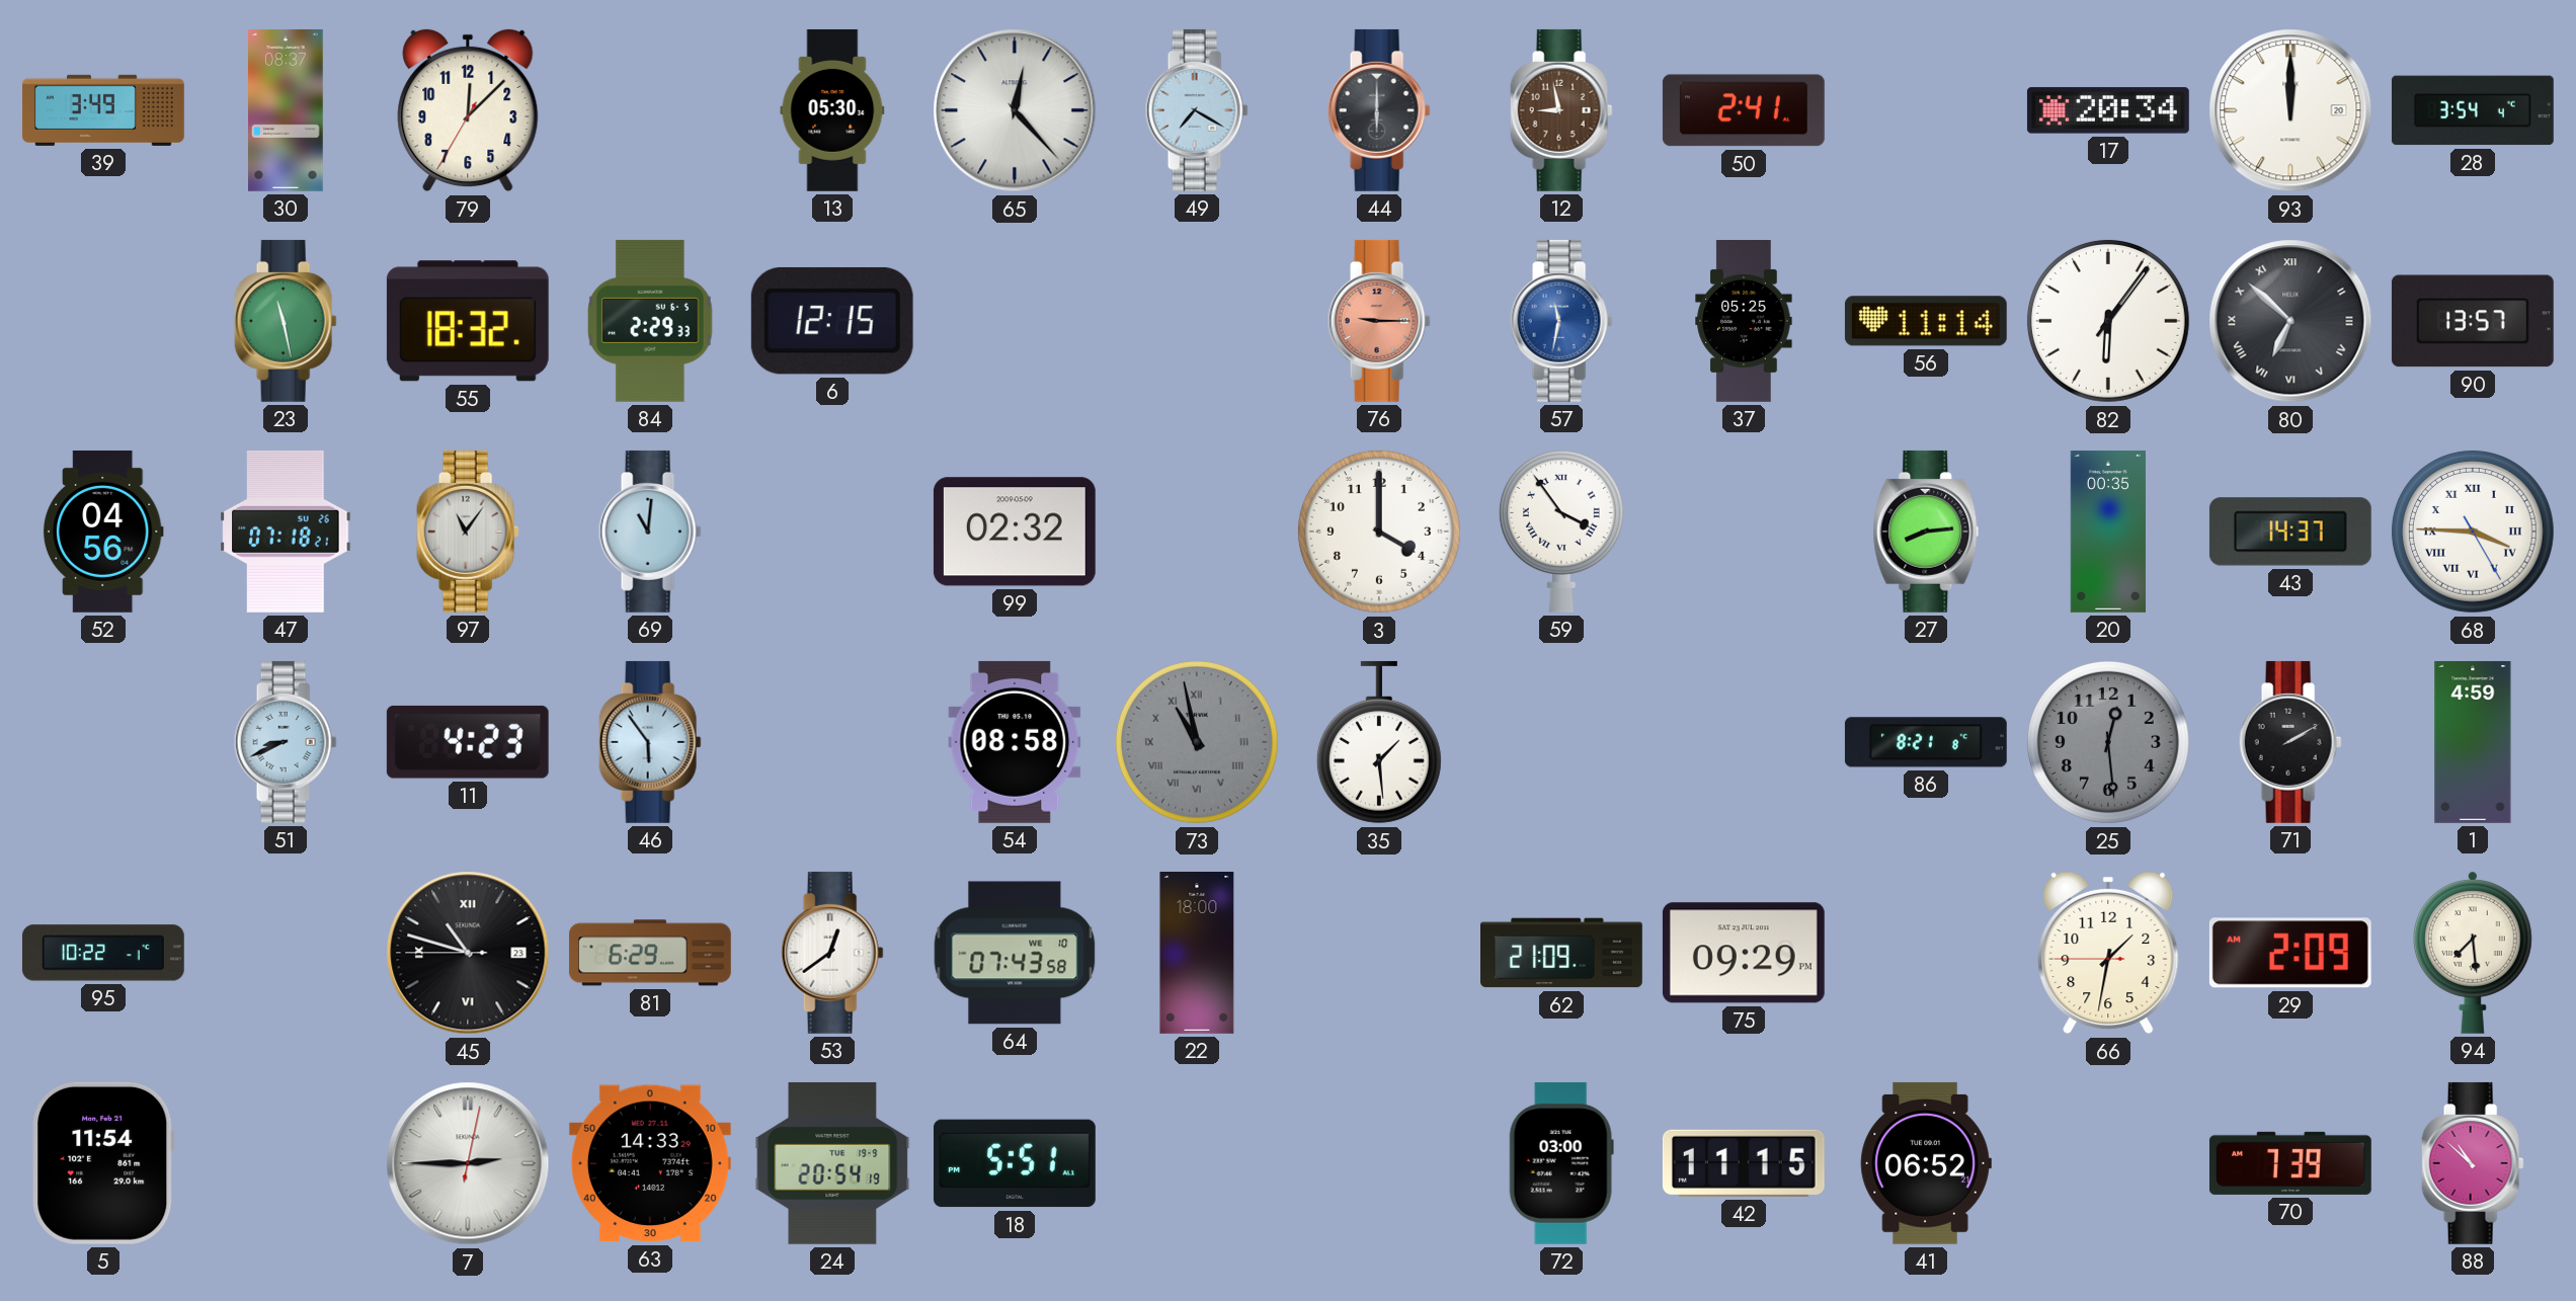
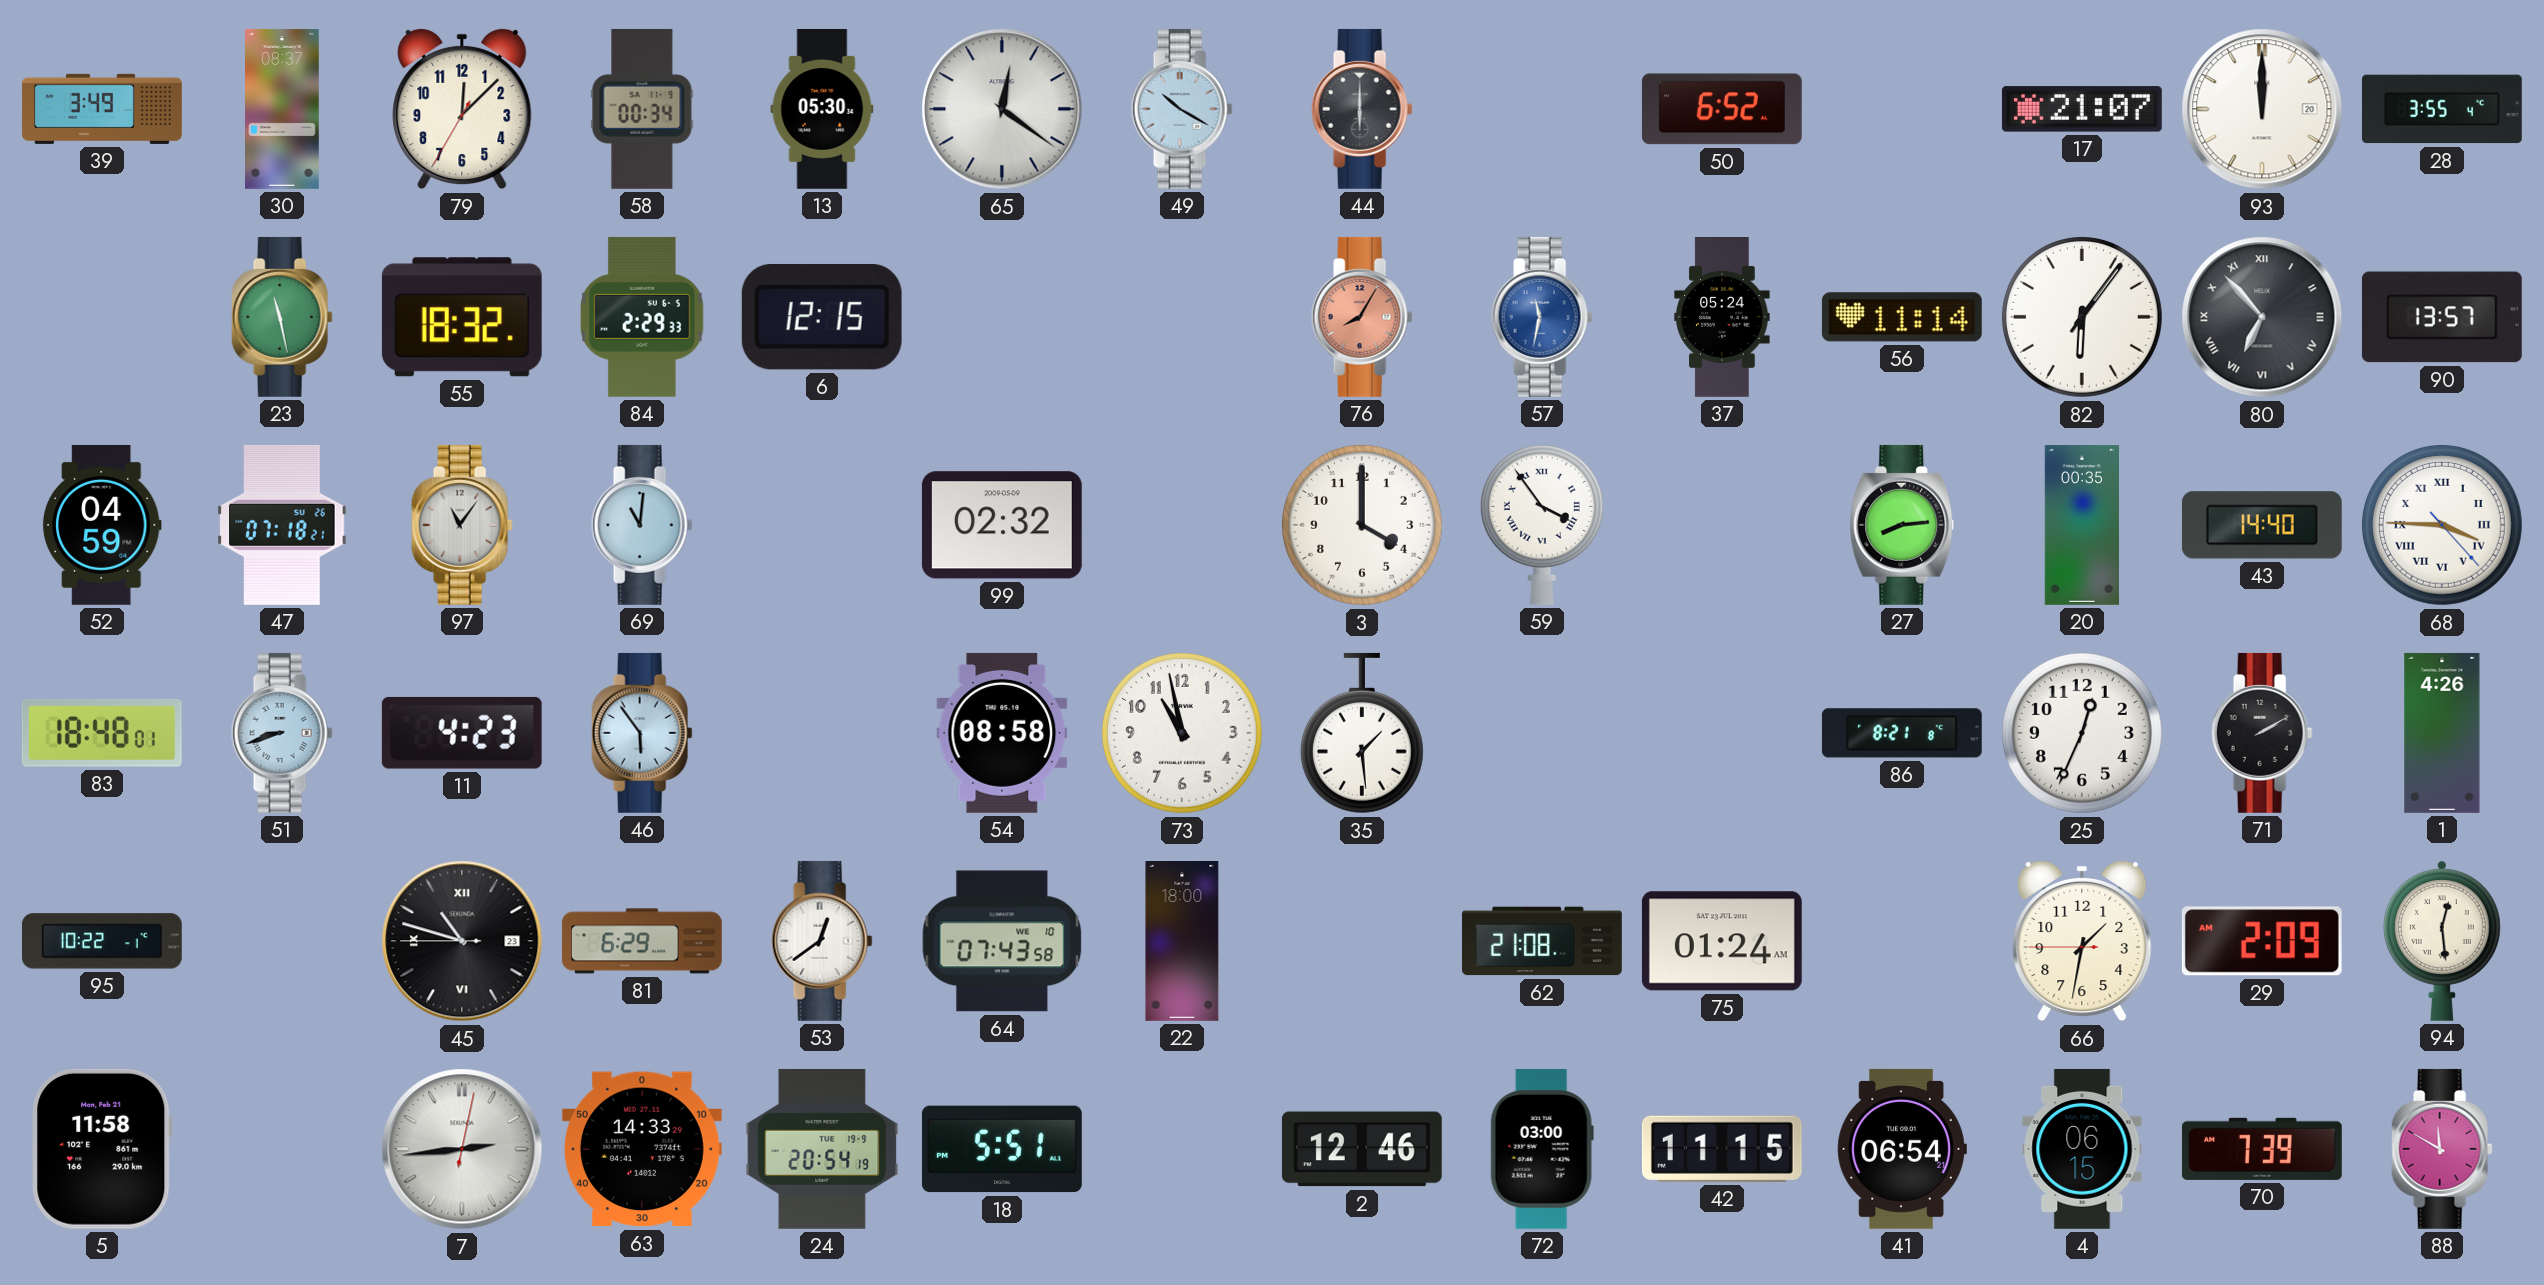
58: none -> 00:34 (642, 109)
65: 12:23 -> 12:21 (1002, 109)
49: 7:20 -> 10:20 (1182, 109)
12: 8:58 -> none (1561, 110)
50: 2:41 -> 6:52 (1722, 109)
17: 20:34 -> 21:07 (2082, 109)
28: 3:54 -> 3:55 (2442, 109)
76: 9:15 -> 8:05 (1362, 317)
37: 05:25 -> 05:24 (1722, 318)
80: 6:52 -> 6:53 (2262, 317)
52: 04:56 -> 04:59 (102, 525)
43: 14:37 -> 14:40 (2262, 525)
68: 3:45:25 -> 3:45:23 (2442, 525)
83: none -> 18:48 (102, 733)
51: 8:41 -> 8:42 (282, 733)
73 dial: grey -> white (1182, 733)
73 numerals: Roman -> Arabic (1182, 733)
25: 12:29 -> 12:34 (2082, 733)
25 dial: grey -> white (2082, 733)
1: 4:59 -> 4:26 (2442, 733)
62: 21:09 -> 21:08 (1543, 941)
75: 09:29 -> 01:24 (1722, 941)
94: 7:29 -> 12:29 (2442, 941)
5: 11:54 -> 11:58 (102, 1149)
7: 2:45 -> 2:44 (462, 1149)
2: none -> 12:46 (1362, 1149)
41: 06:52 -> 06:54 (1902, 1149)
4: none -> 06:15 (2082, 1149)
88: 10:52 -> 11:50 (2442, 1149)
